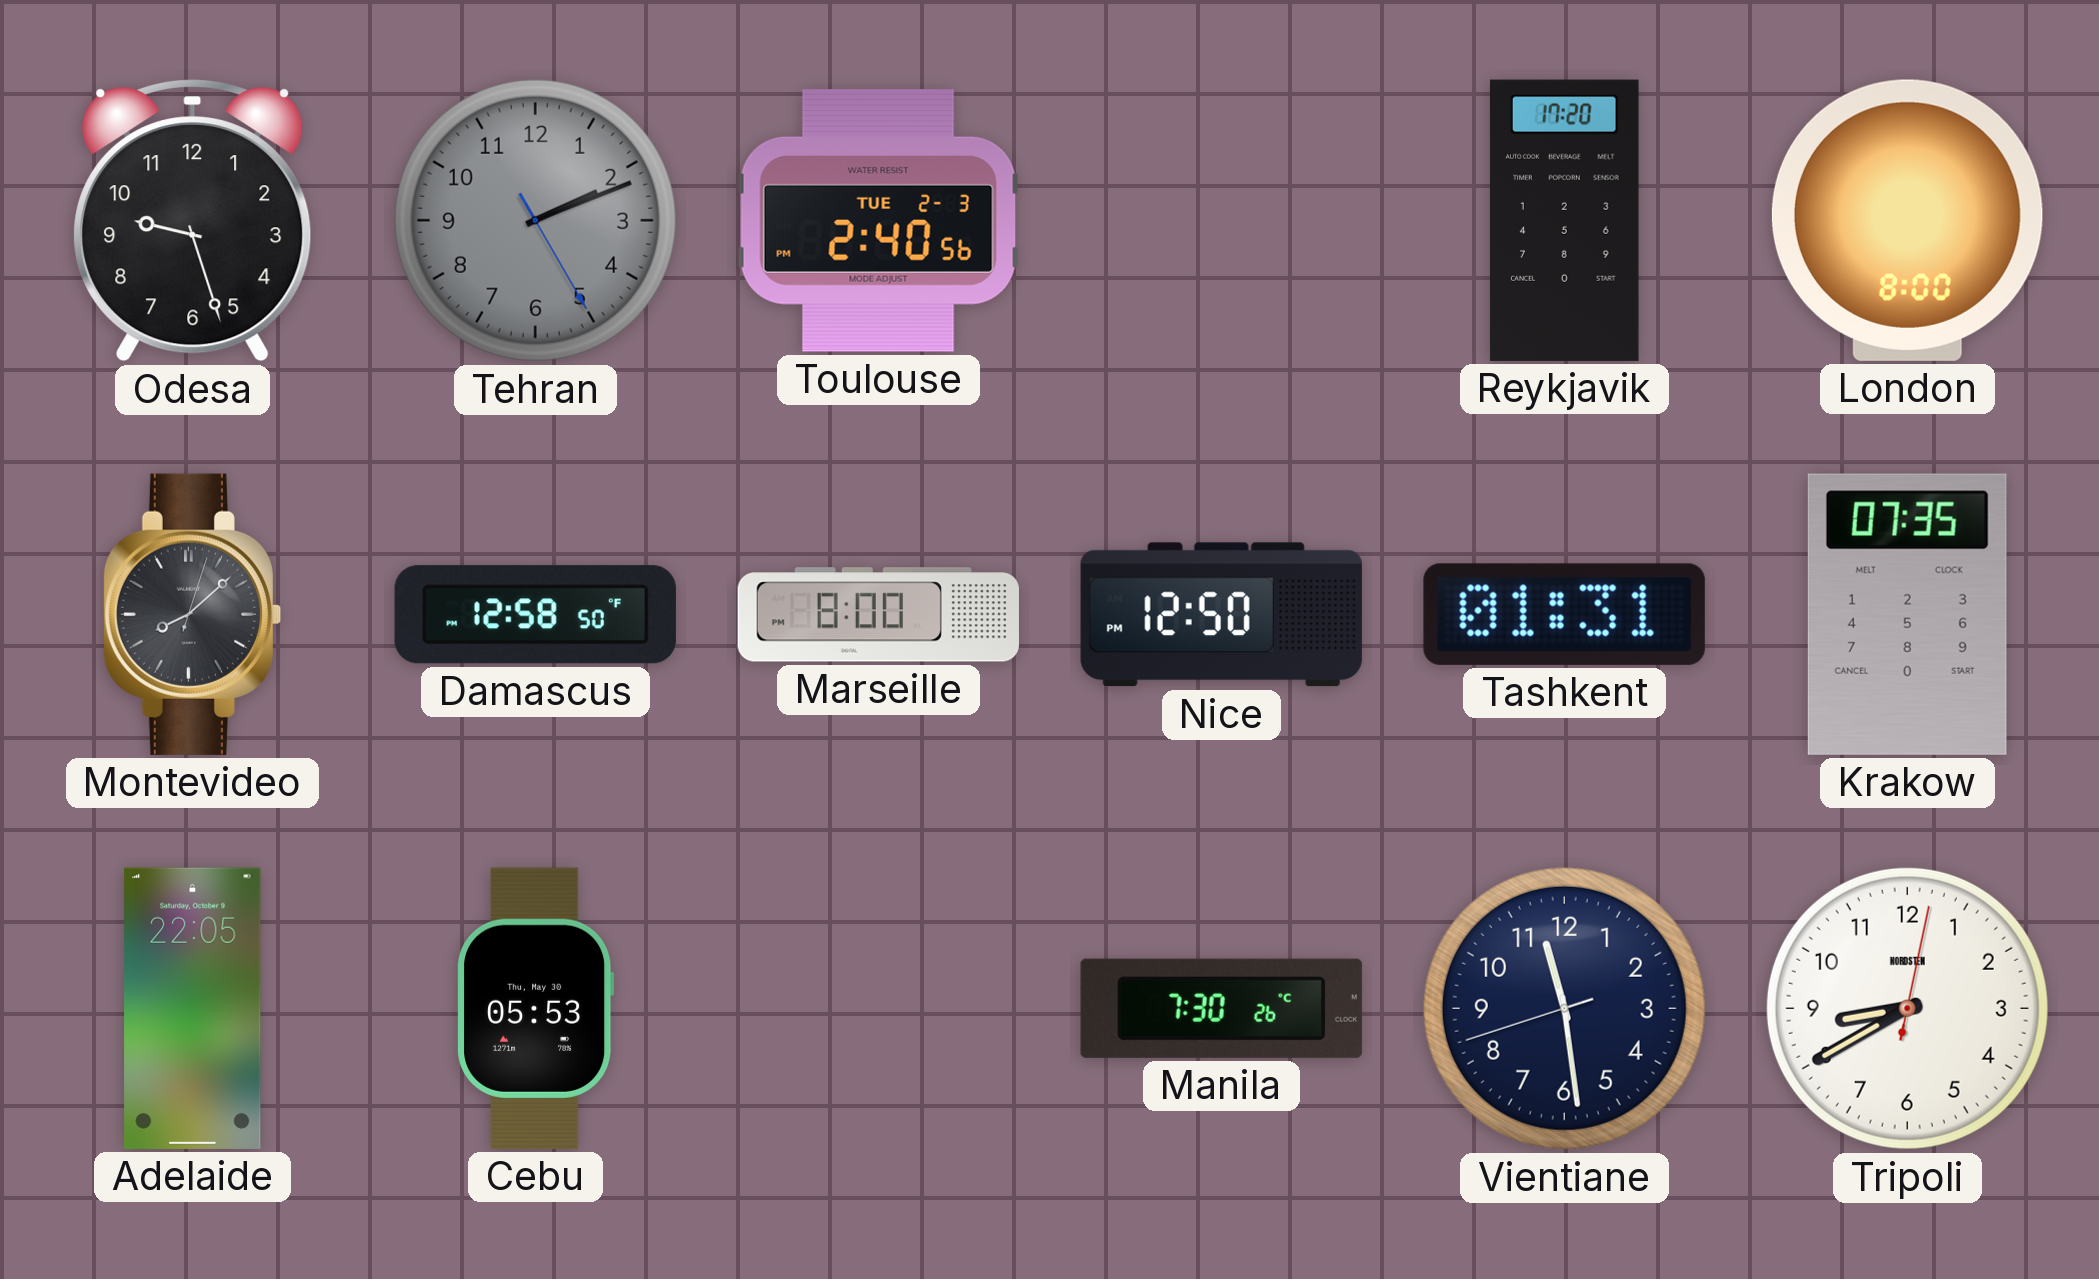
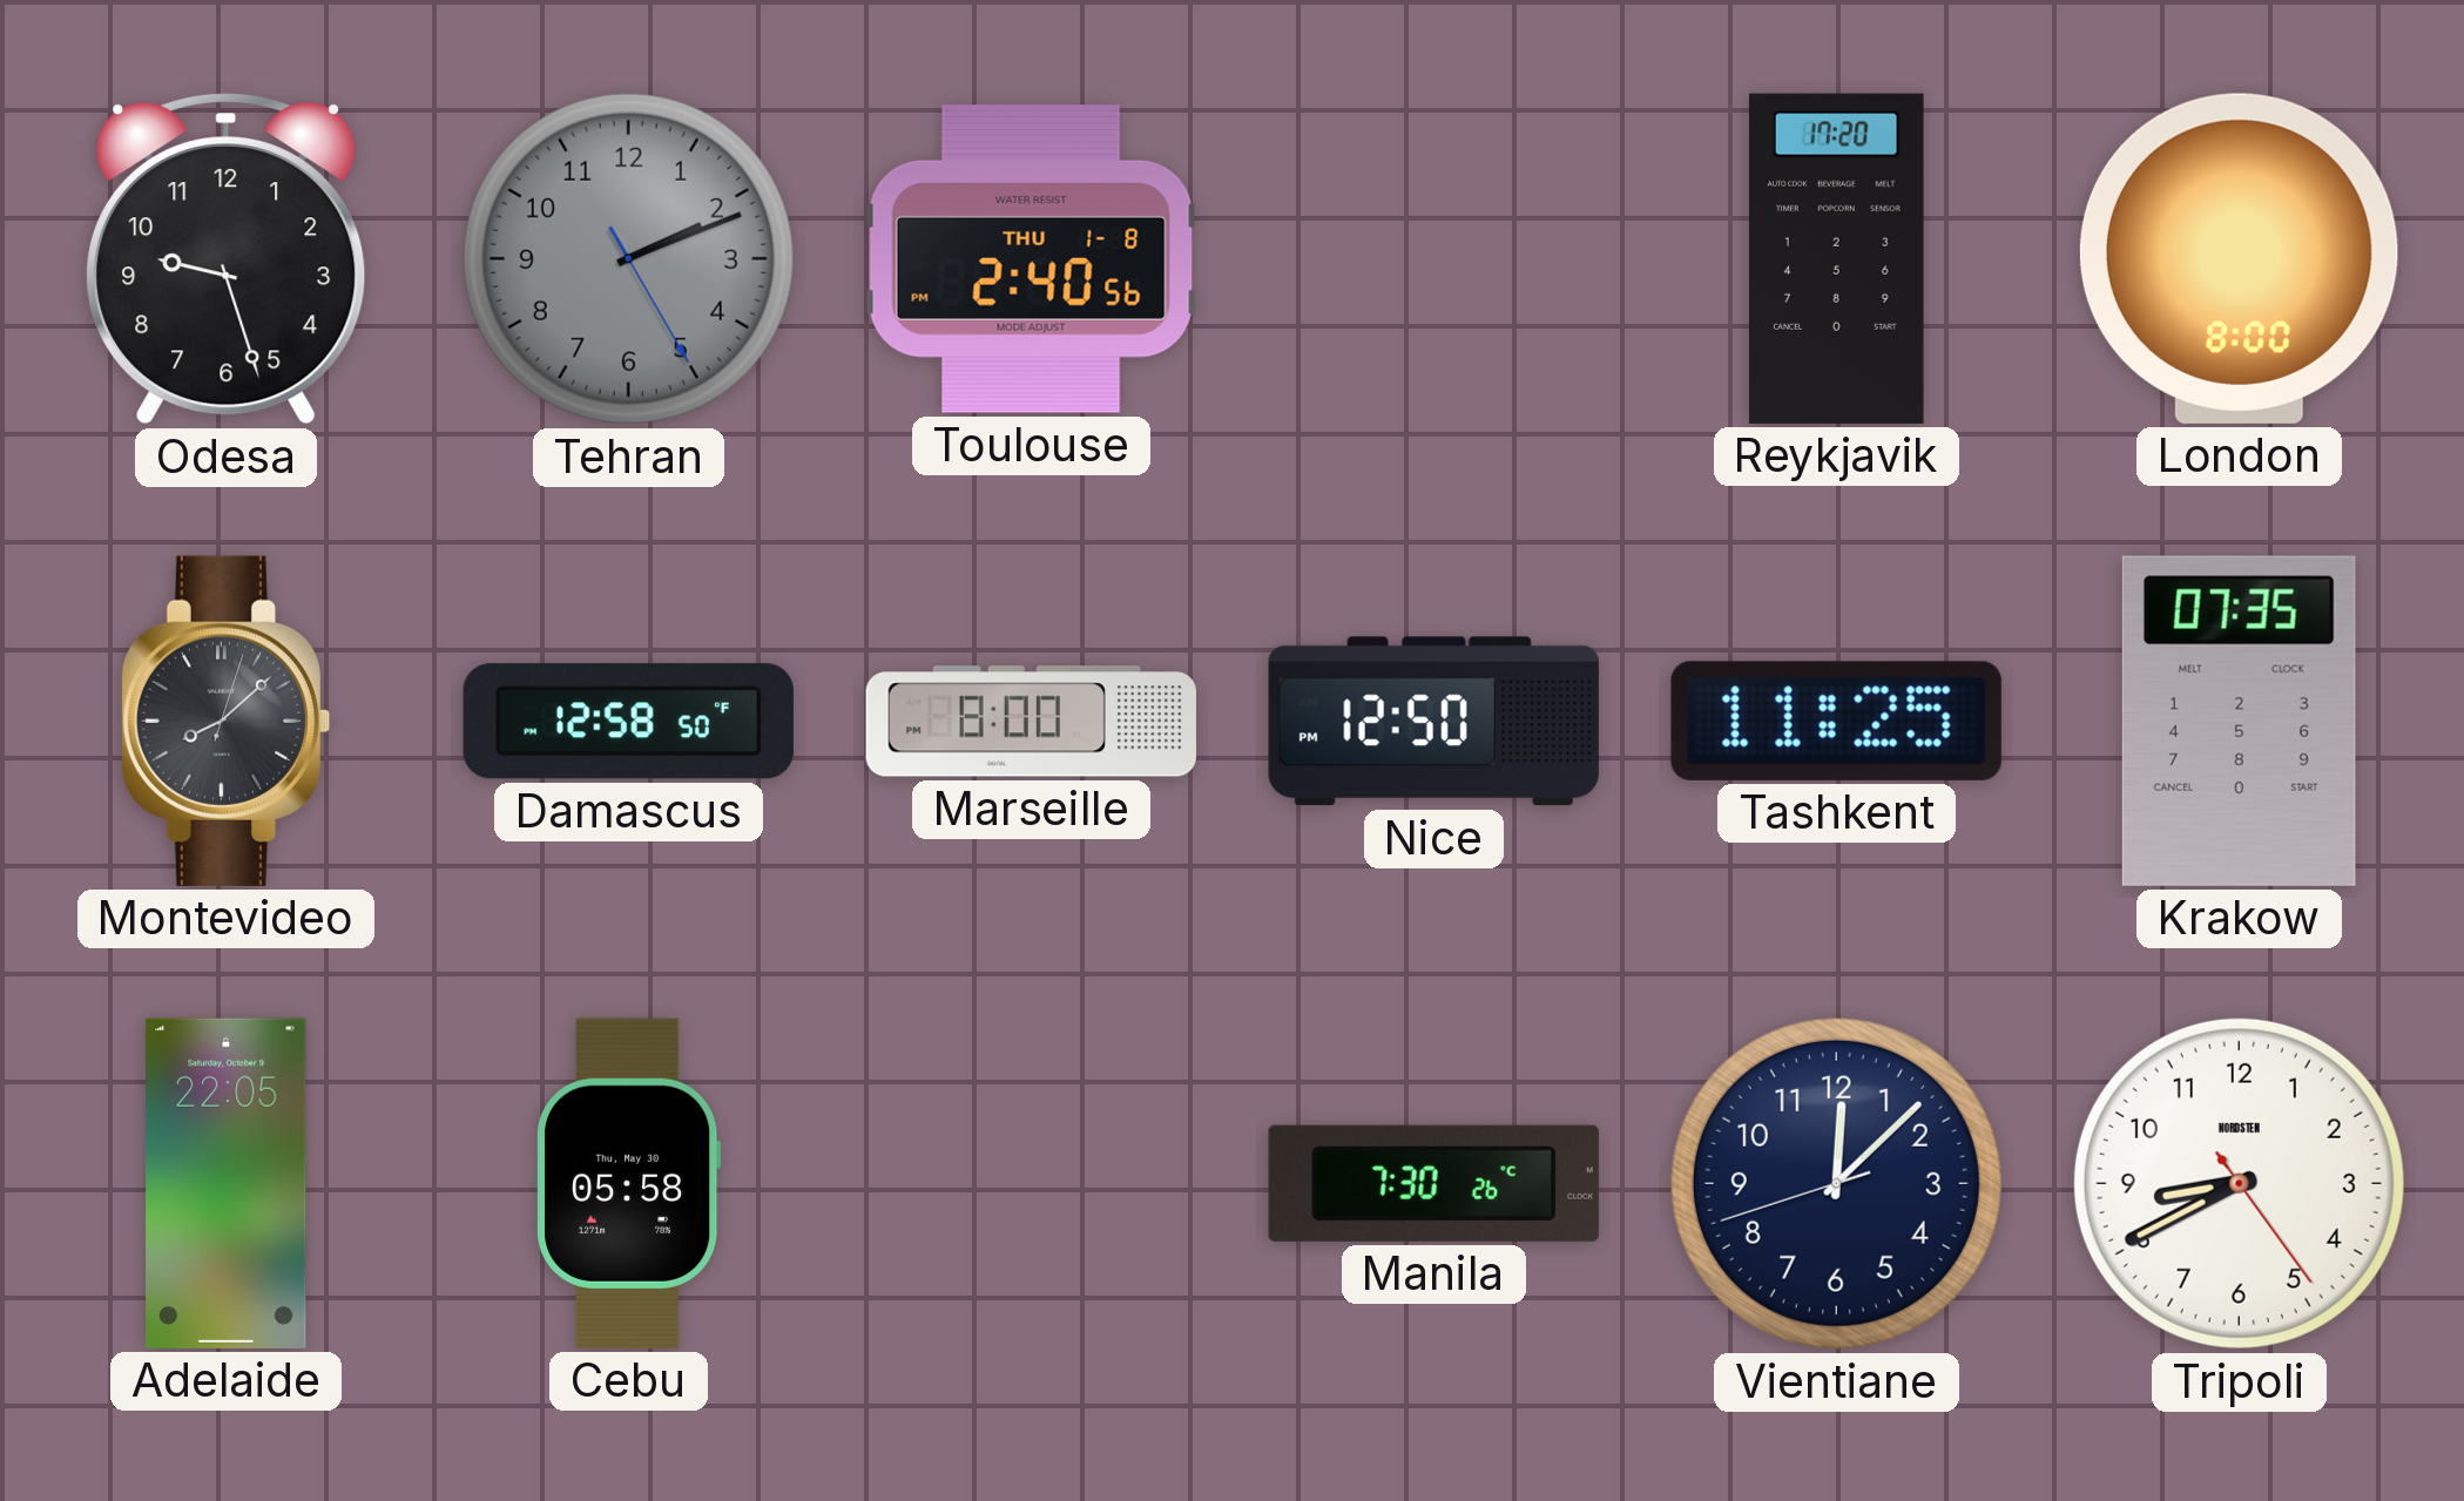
Toulouse date: TUE 2-3 -> THU 1-8 (1032, 258)
Tashkent: 01:31 -> 11:25 (1836, 721)
Cebu: 05:53 -> 05:58 (629, 1183)
Vientiane: 11:28 -> 12:07 (1836, 1183)
Tripoli: 8:40:02 -> 8:40:24 (2239, 1183)
